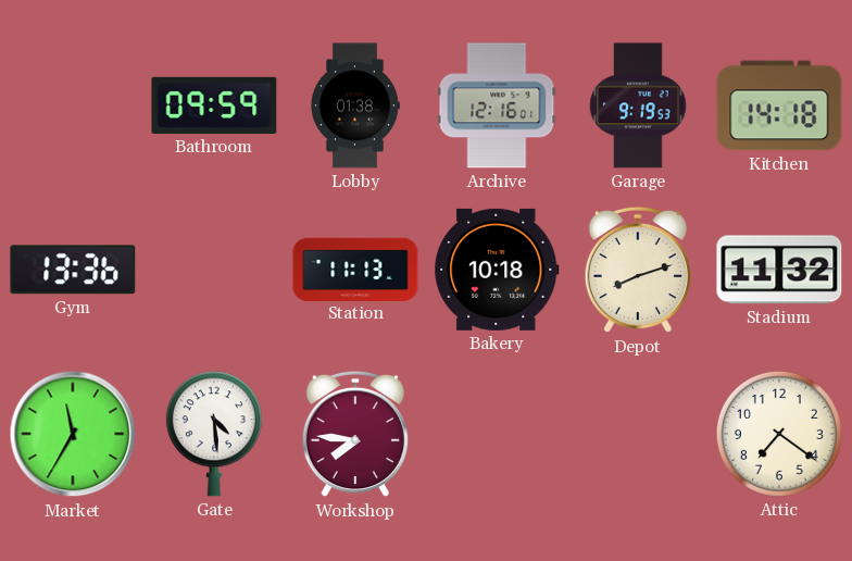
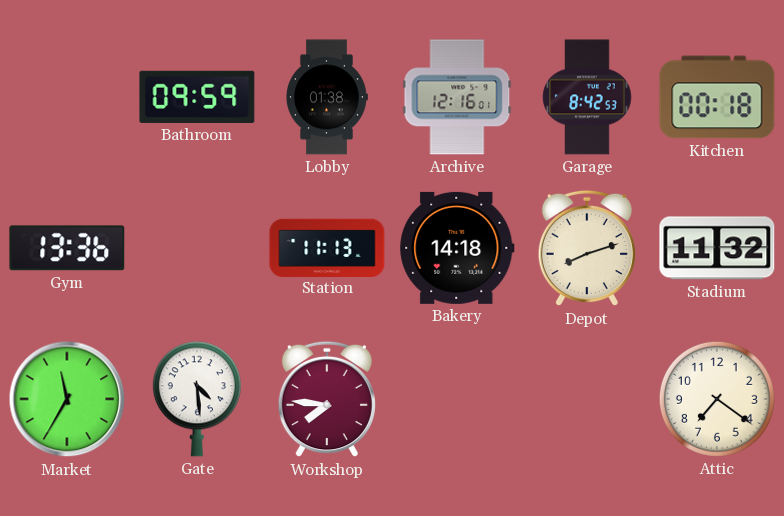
Garage: 9:19 -> 8:42 (587, 97)
Kitchen: 14:18 -> 00:18 (717, 97)
Bakery: 10:18 -> 14:18 (457, 248)
